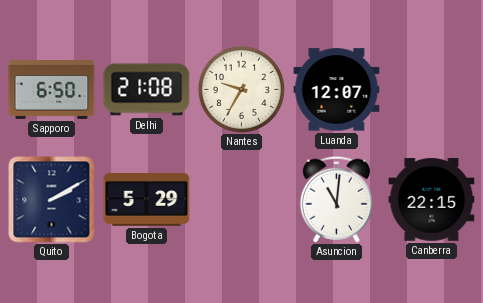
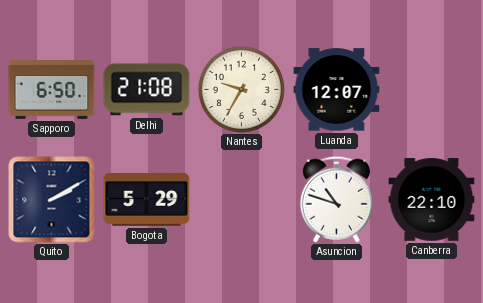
Asuncion: 11:01 -> 10:48 (336, 199)
Canberra: 22:15 -> 22:10 (432, 200)
